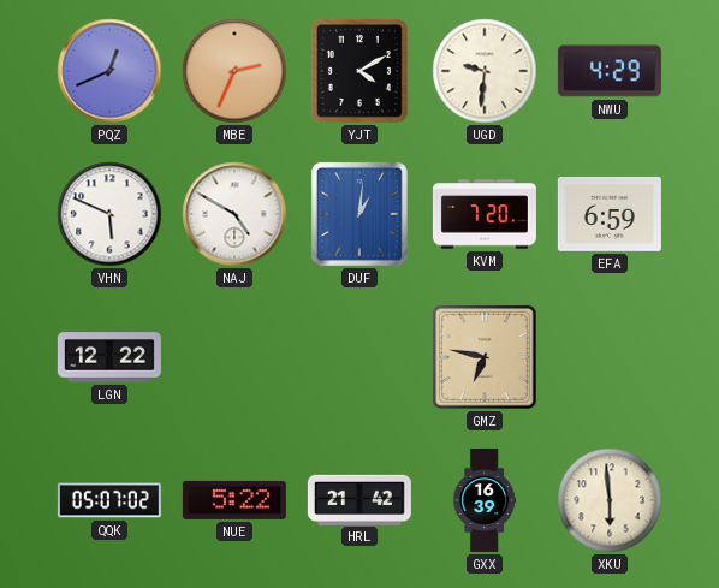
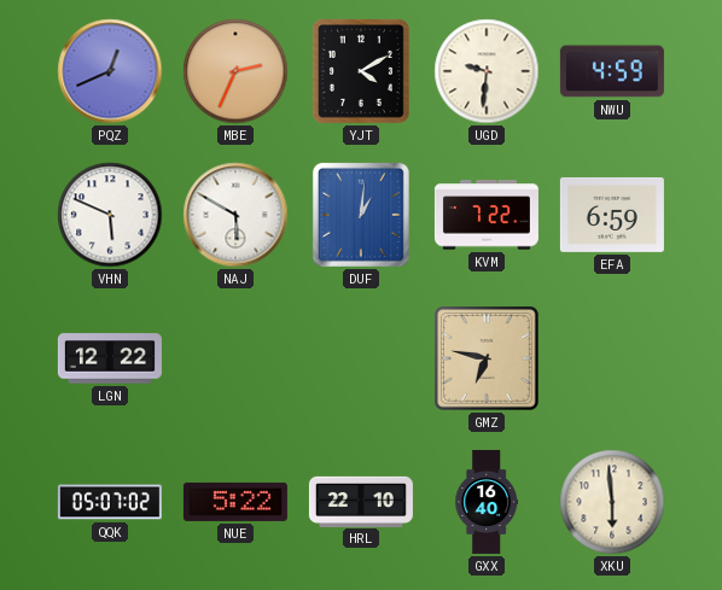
NWU: 4:29 -> 4:59 (612, 71)
NAJ: 4:50 -> 5:50 (235, 215)
KVM: 7:20 -> 7:22 (487, 215)
HRL: 21:42 -> 22:10 (361, 501)
GXX: 16:39 -> 16:40 (487, 502)
